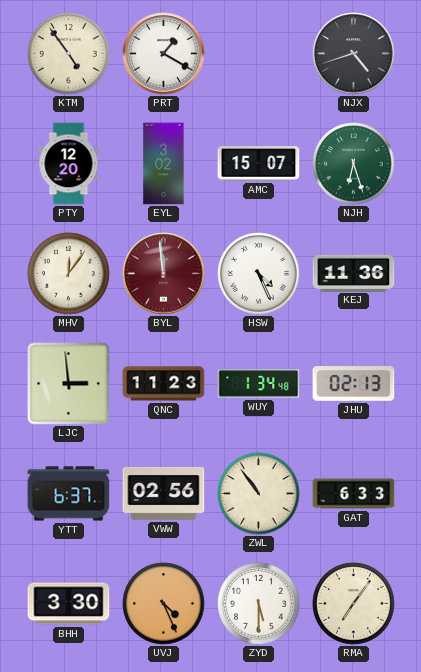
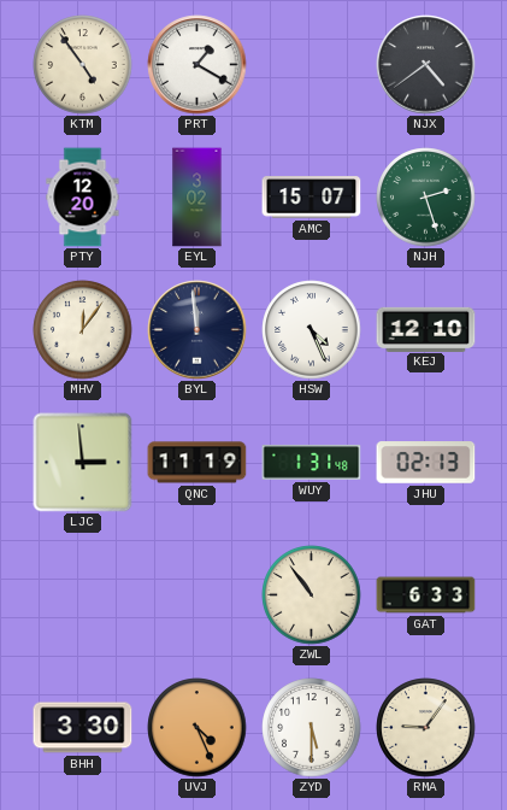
NJX: 4:42 -> 4:39 (426, 65)
NJH: 6:27 -> 2:27 (426, 198)
BYL dial: burgundy -> navy (198, 330)
KEJ: 11:36 -> 12:10 (426, 329)
QNC: 11:23 -> 11:19 (198, 463)
WUY: 1:34 -> 1:31 (312, 463)
YTT: 6:37 -> none (69, 494)
VWW: 02:56 -> none (164, 493)
RMA: 7:06 -> 9:06 (426, 728)
